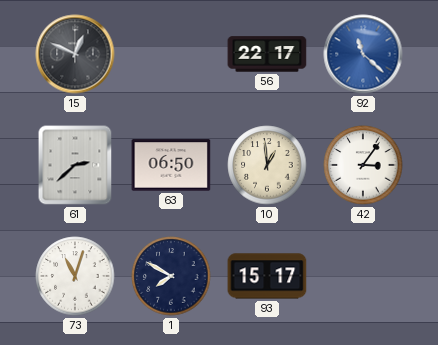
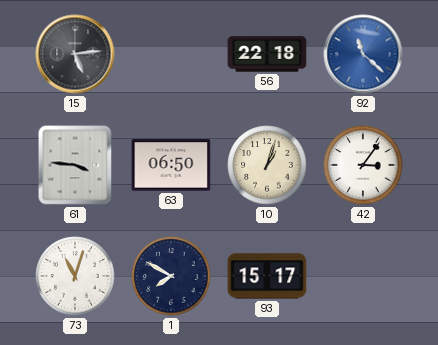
15: 12:49 -> 5:14 (75, 54)
56: 22:17 -> 22:18 (267, 54)
61: 2:38 -> 3:46 (75, 165)
10: 12:59 -> 1:03 (267, 165)
